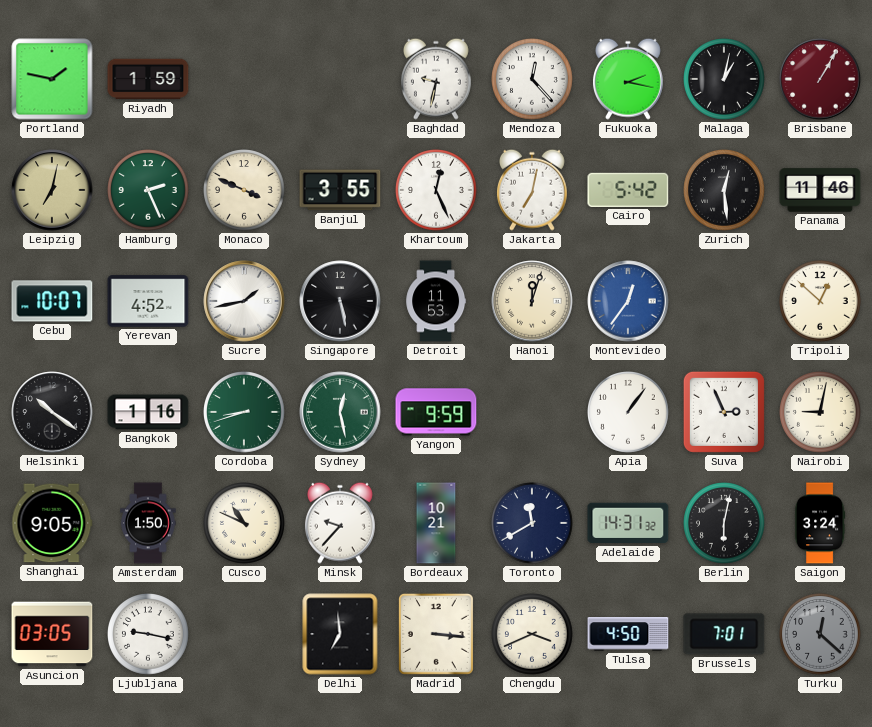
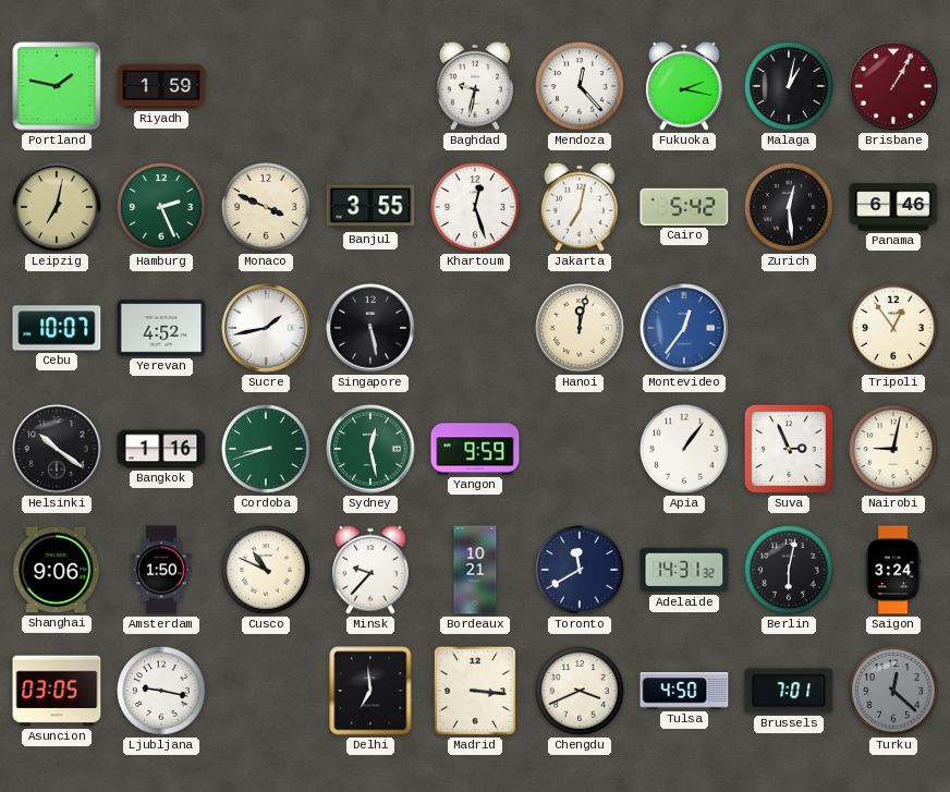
Khartoum: 12:26 -> 12:27 (476, 208)
Panama: 11:46 -> 6:46 (893, 207)
Detroit: 11:53 -> none (436, 301)
Hanoi: 12:03 -> 12:02 (580, 328)
Tripoli: 12:52 -> 12:54 (894, 329)
Shanghai: 9:05 -> 9:06 (57, 570)
